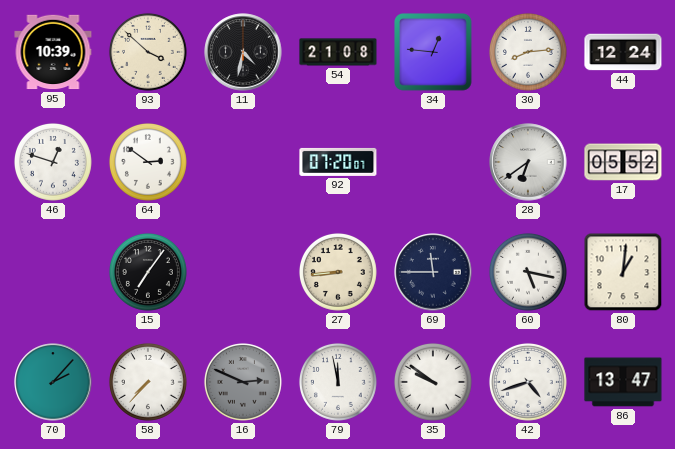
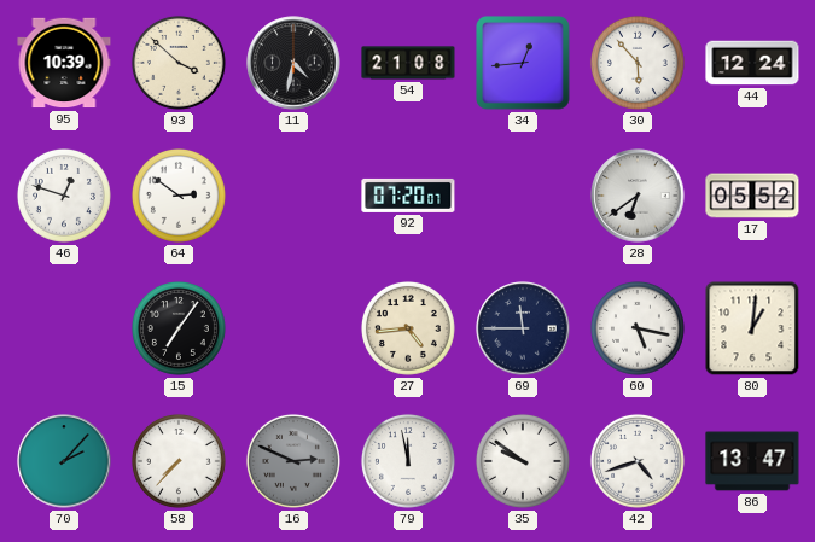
34: 12:46 -> 12:44 (524, 64)
30: 8:14 -> 5:53 (638, 63)
27: 8:44 -> 4:44 (408, 328)
